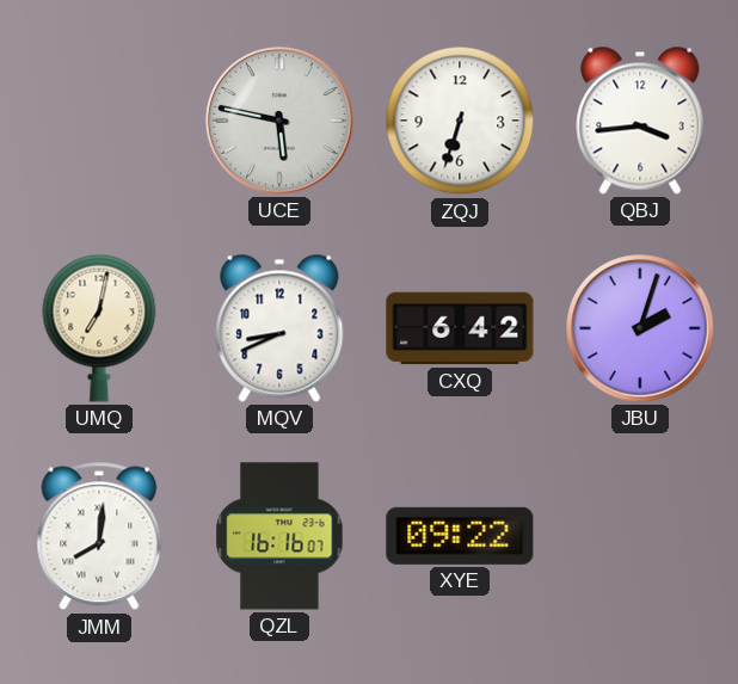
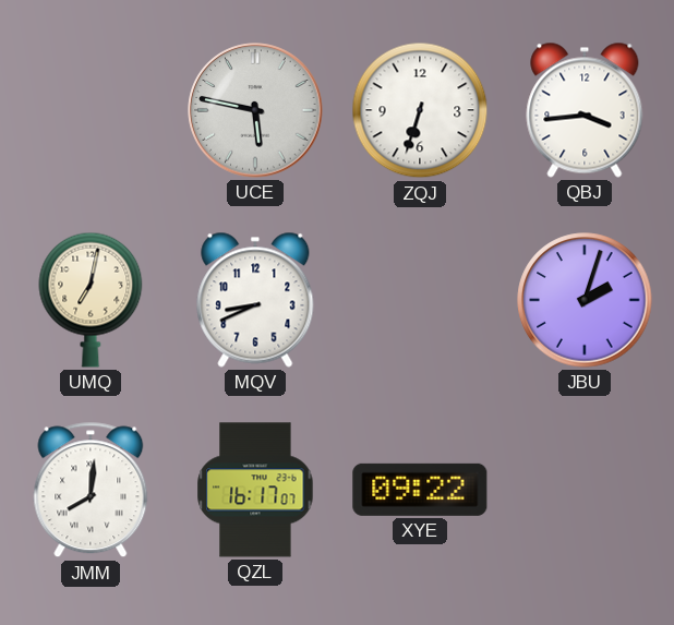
CXQ: 6:42 -> none (460, 328)
QZL: 16:16 -> 16:17 (255, 490)
